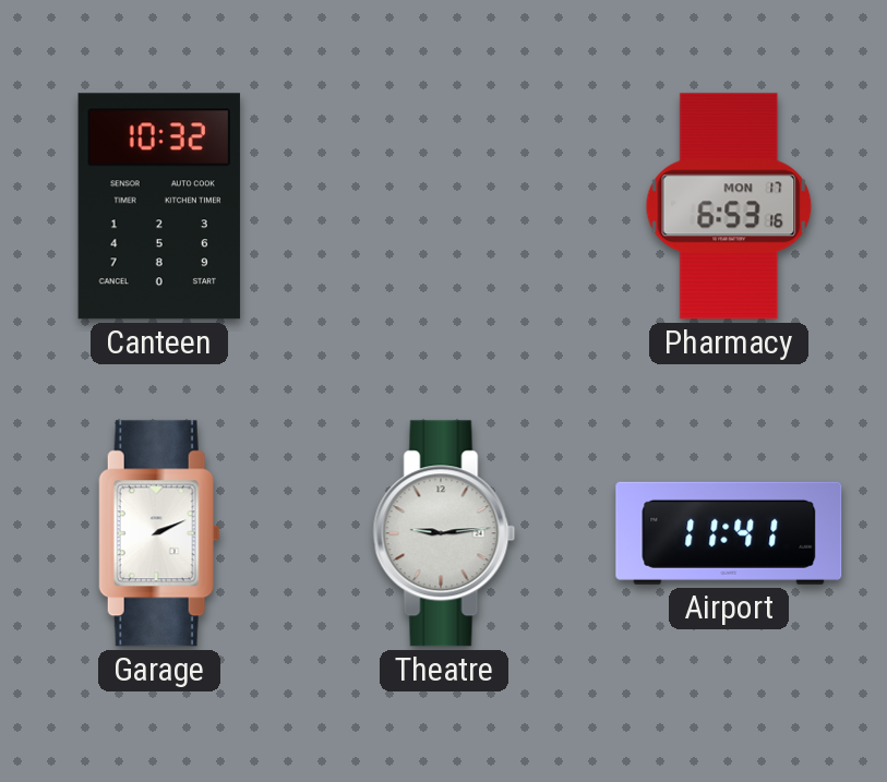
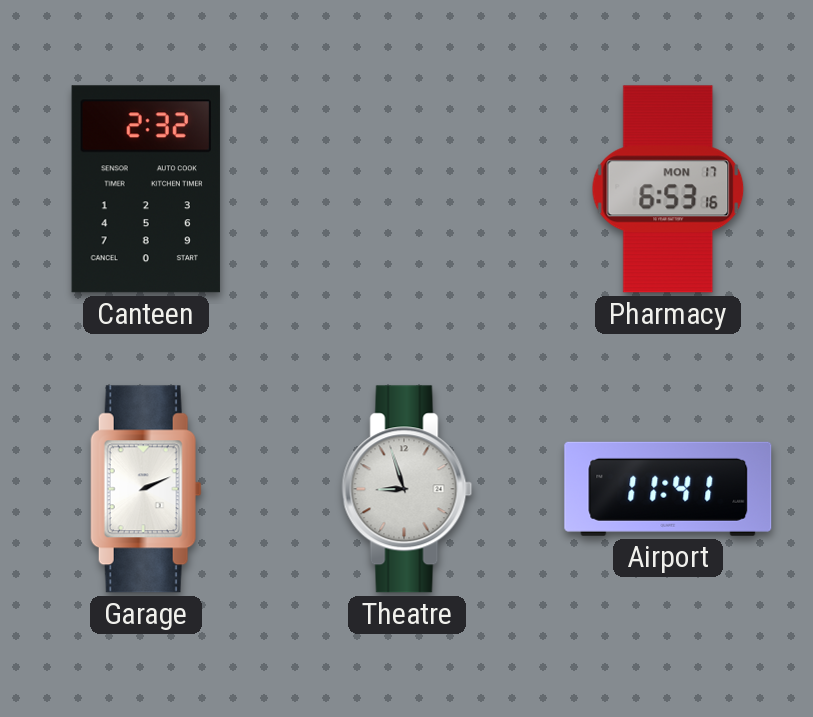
Canteen: 10:32 -> 2:32 (146, 189)
Theatre: 9:14 -> 8:57 (407, 489)
